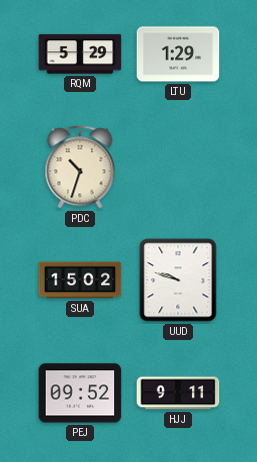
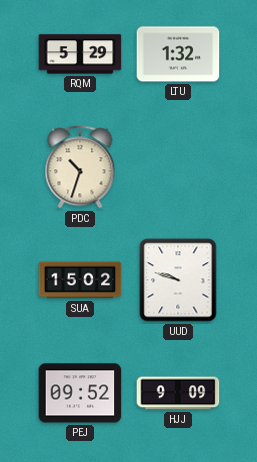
LTU: 1:29 -> 1:32 (178, 54)
HJJ: 9:11 -> 9:09 (178, 393)
